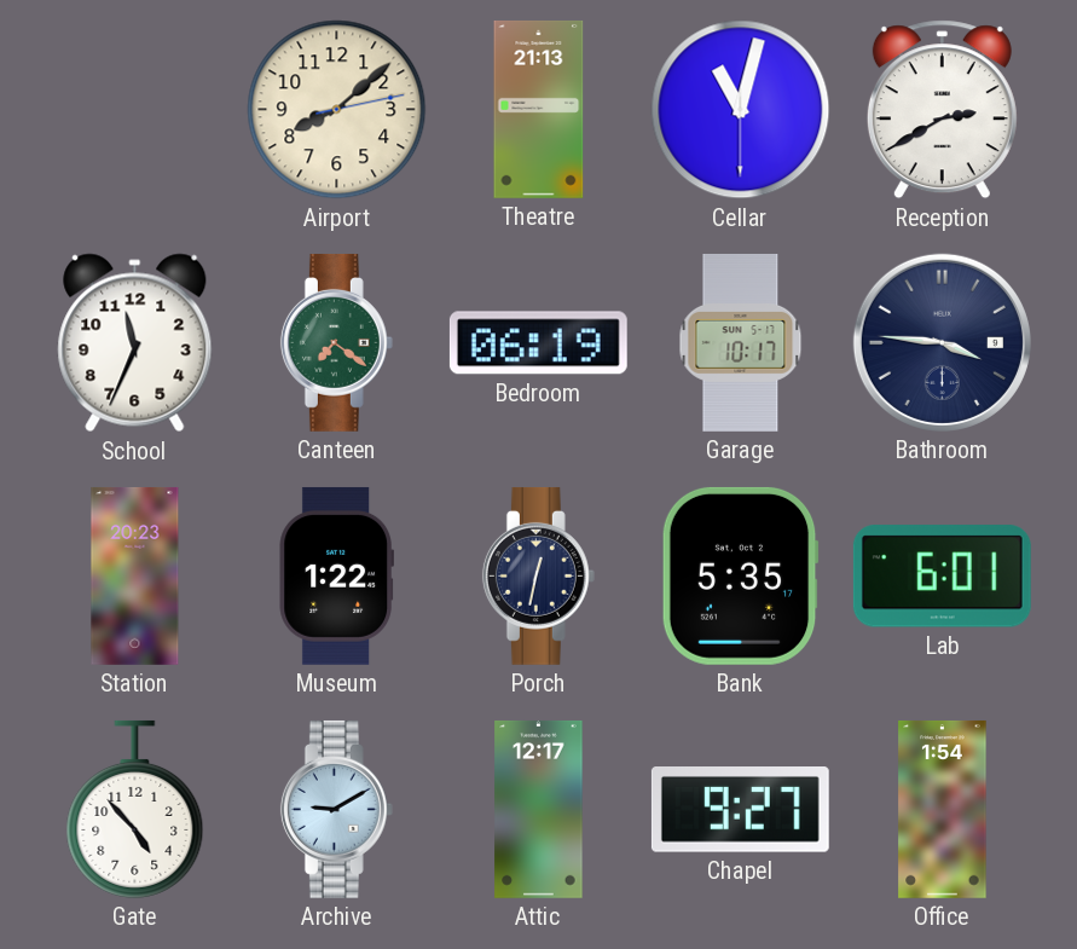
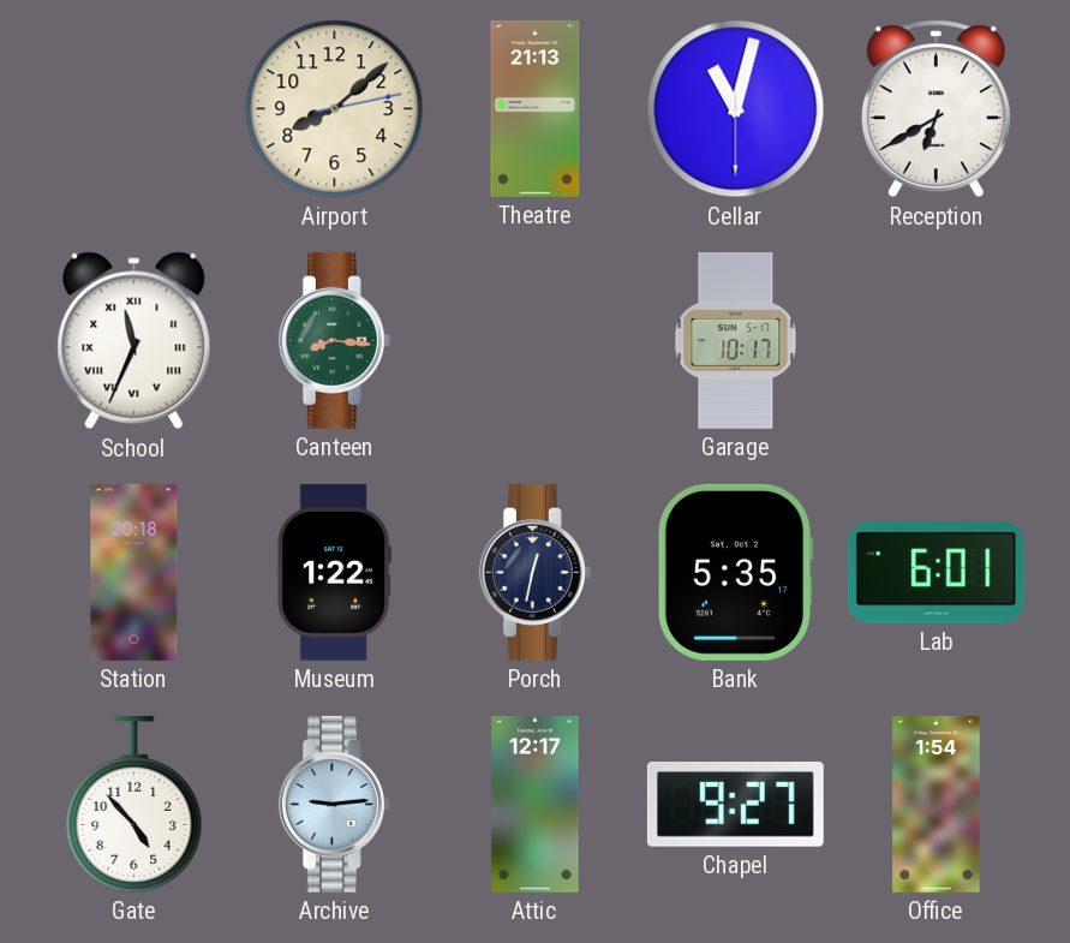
Reception: 2:40 -> 6:40 (935, 109)
School numerals: Arabic -> Roman (135, 341)
Canteen: 7:21 -> 8:16 (334, 340)
Bedroom: 06:19 -> none (538, 343)
Bathroom: 3:46 -> none (942, 342)
Station: 20:23 -> 20:18 (135, 572)
Archive: 9:10 -> 9:14 (334, 804)
